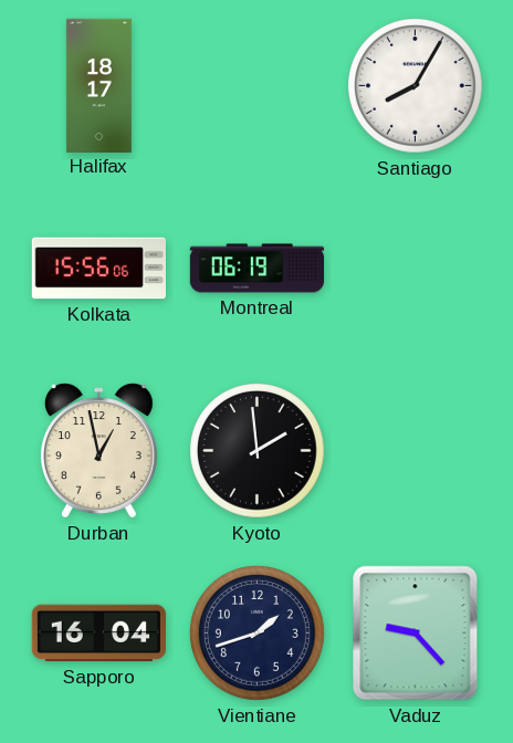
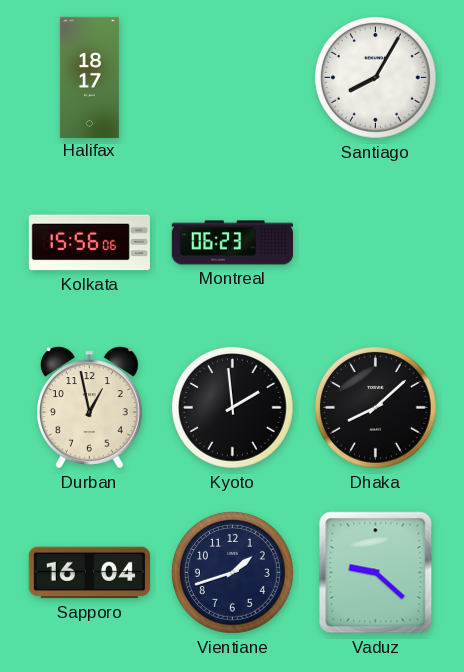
Montreal: 06:19 -> 06:23 (232, 243)
Dhaka: none -> 8:08 (376, 408)
Vaduz: 9:23 -> 9:22 (376, 573)
